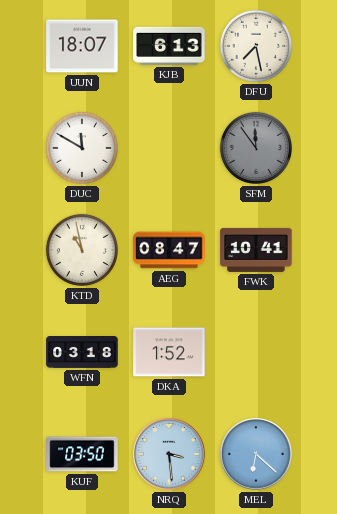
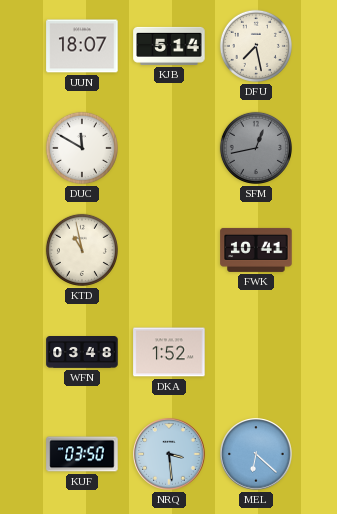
KJB: 6:13 -> 5:14 (169, 46)
SFM: 11:54 -> 12:43 (256, 148)
AEG: 08:47 -> none (169, 250)
WFN: 03:18 -> 03:48 (82, 353)
